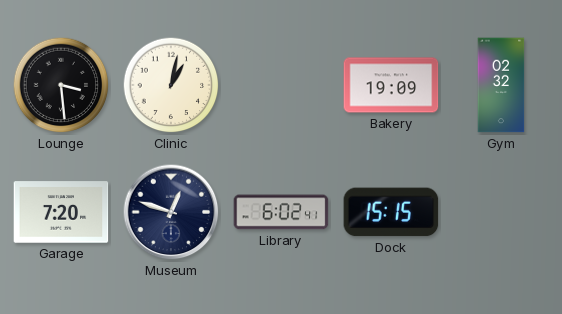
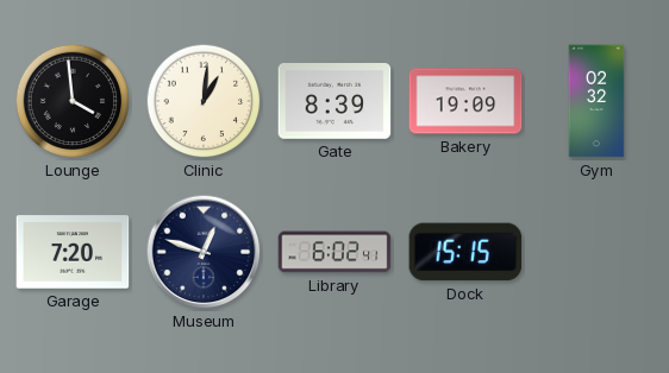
Lounge: 3:29 -> 3:59 (73, 101)
Clinic: 1:02 -> 1:01 (204, 101)
Gate: none -> 8:39 (334, 101)
